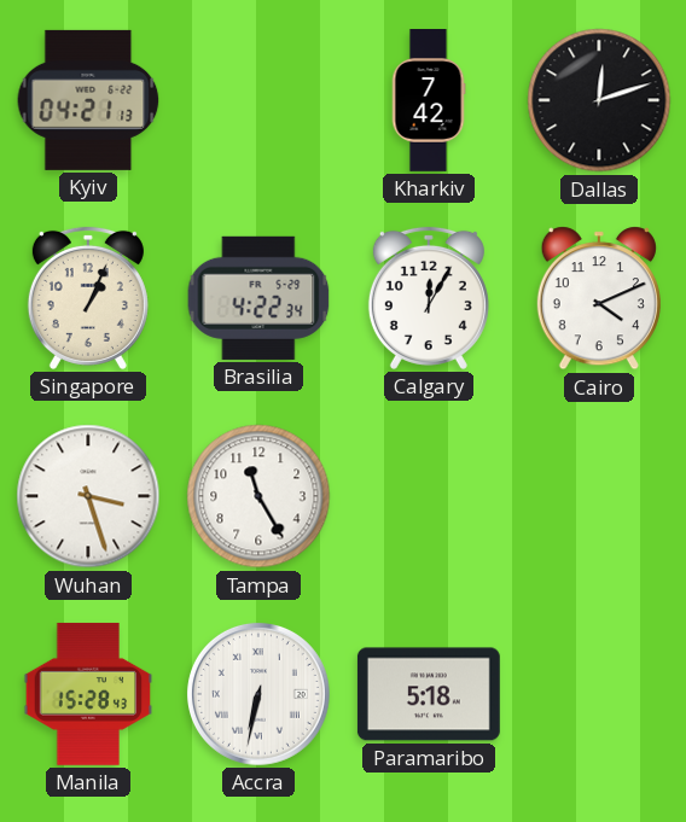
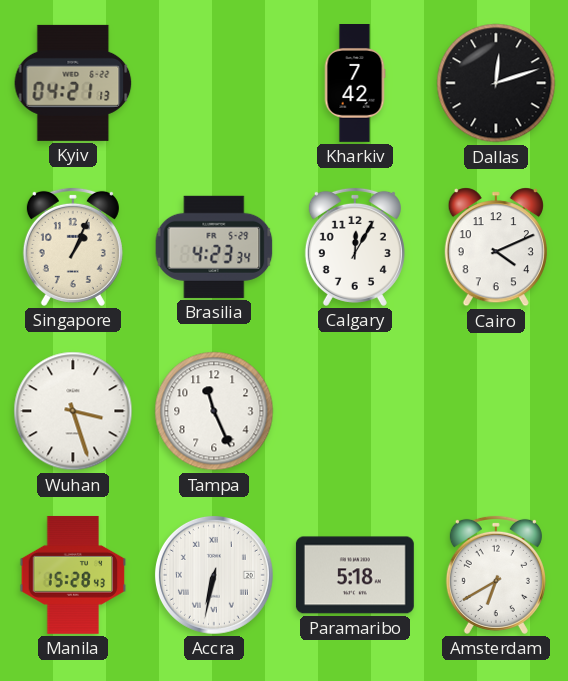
Brasilia: 4:22 -> 4:23 (214, 247)
Tampa: 11:25 -> 11:26 (214, 411)
Amsterdam: none -> 6:40 (496, 575)
